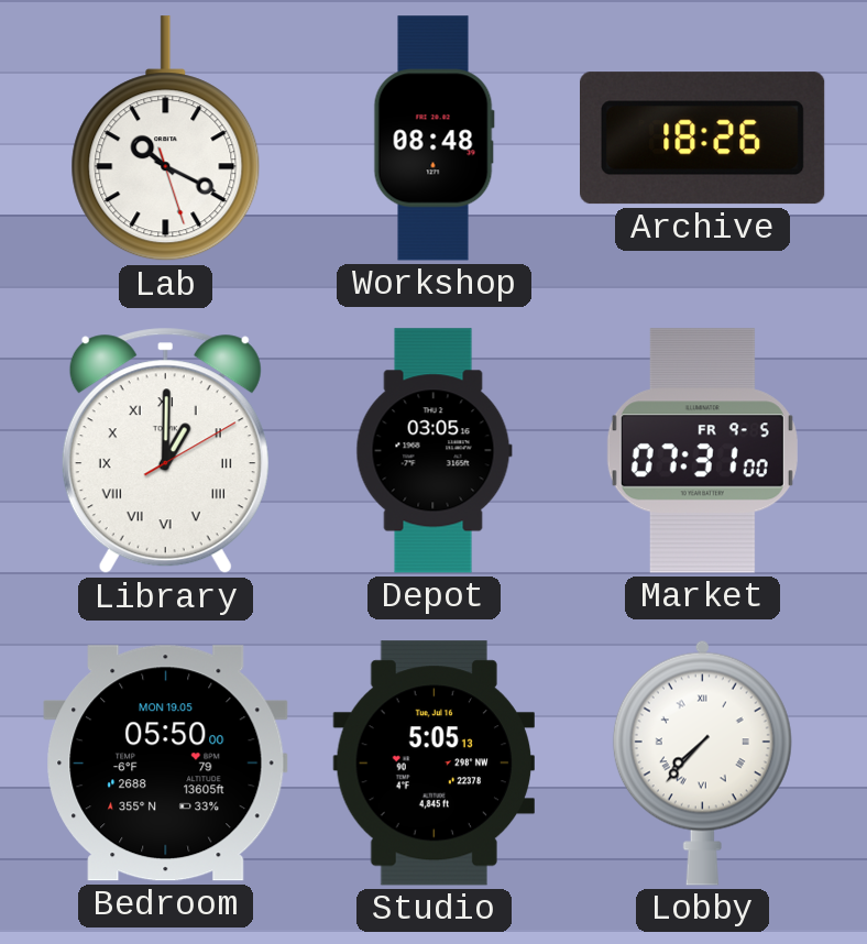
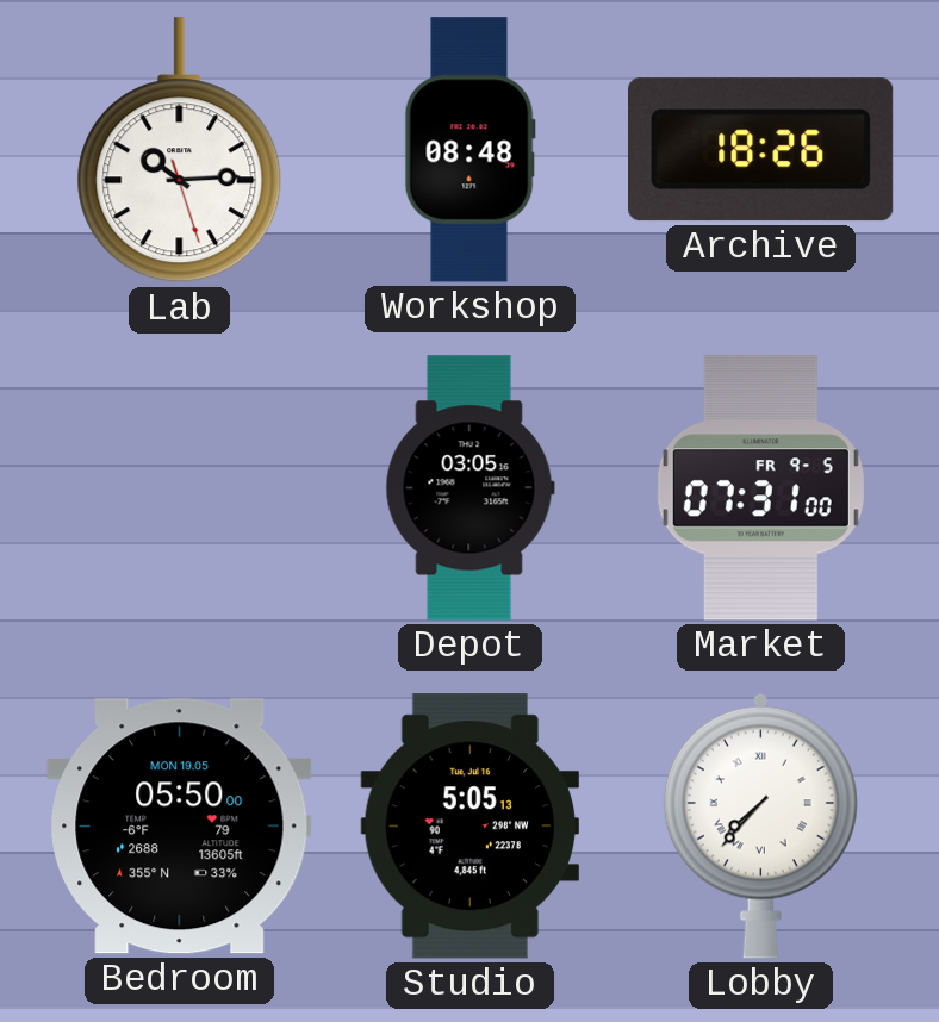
Lab: 10:19 -> 10:14 (180, 150)
Library: 1:00 -> none (165, 451)
